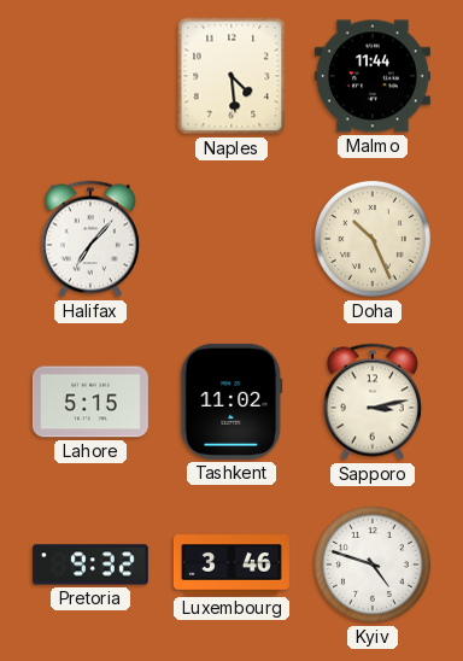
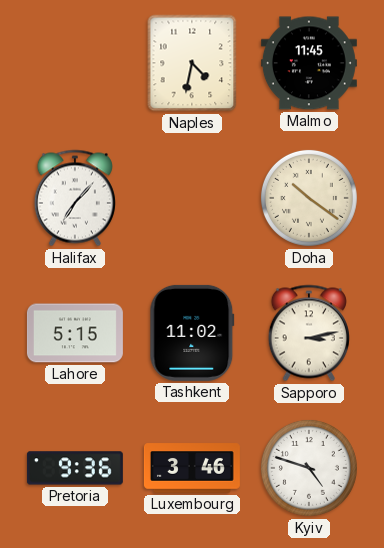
Naples: 4:29 -> 4:32 (192, 63)
Malmo: 11:44 -> 11:45 (309, 63)
Doha: 10:26 -> 10:21 (309, 198)
Pretoria: 9:32 -> 9:36 (75, 468)
